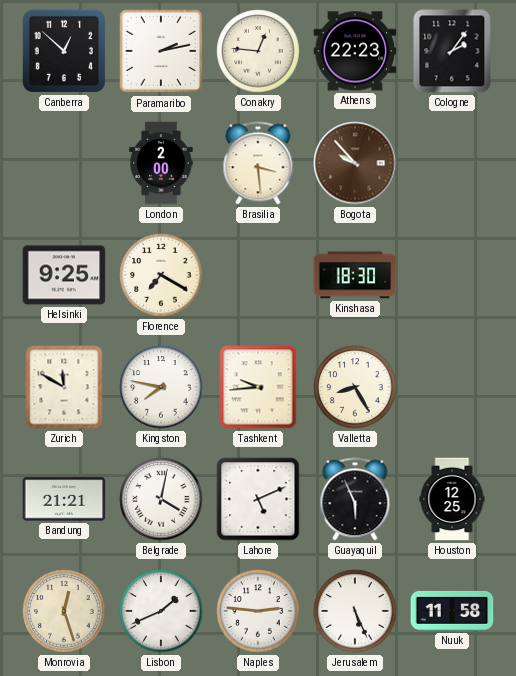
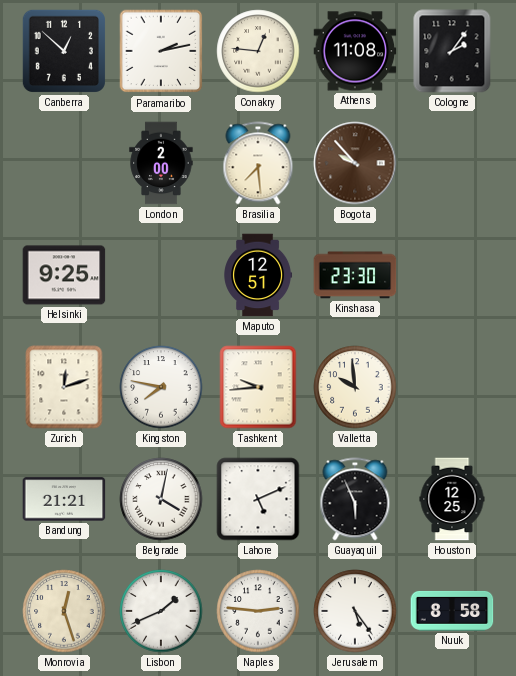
Athens: 22:23 -> 11:08 (355, 51)
Brasilia: 3:29 -> 7:29 (258, 163)
Florence: 7:20 -> none (161, 275)
Maputo: none -> 12:51 (258, 275)
Kinshasa: 18:30 -> 23:30 (355, 275)
Zurich: 11:50 -> 12:12 (64, 387)
Valletta: 8:25 -> 9:59 (355, 387)
Jerusalem: 5:26 -> 5:24 (355, 611)
Nuuk: 11:58 -> 8:58 (452, 611)
